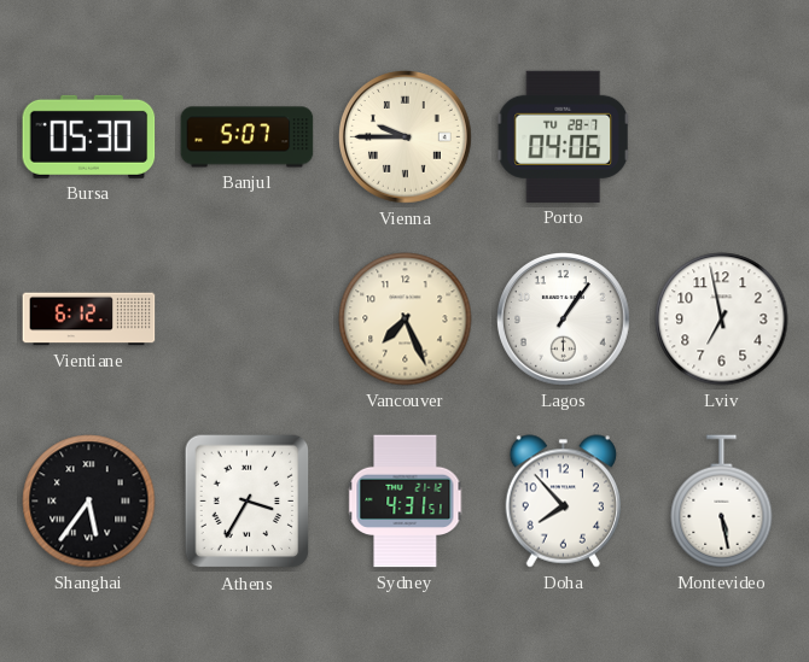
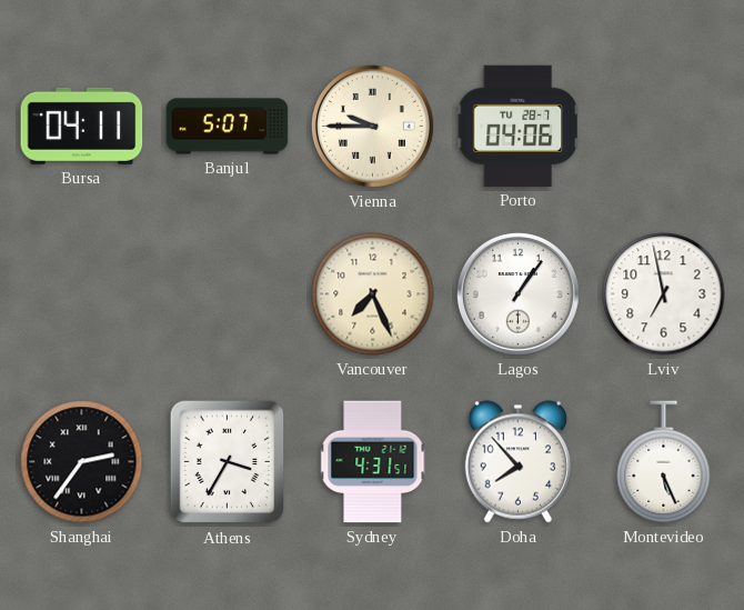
Bursa: 05:30 -> 04:11 (82, 126)
Vientiane: 6:12 -> none (89, 320)
Shanghai: 5:36 -> 2:36 (82, 462)
Montevideo: 5:28 -> 5:26 (664, 462)
